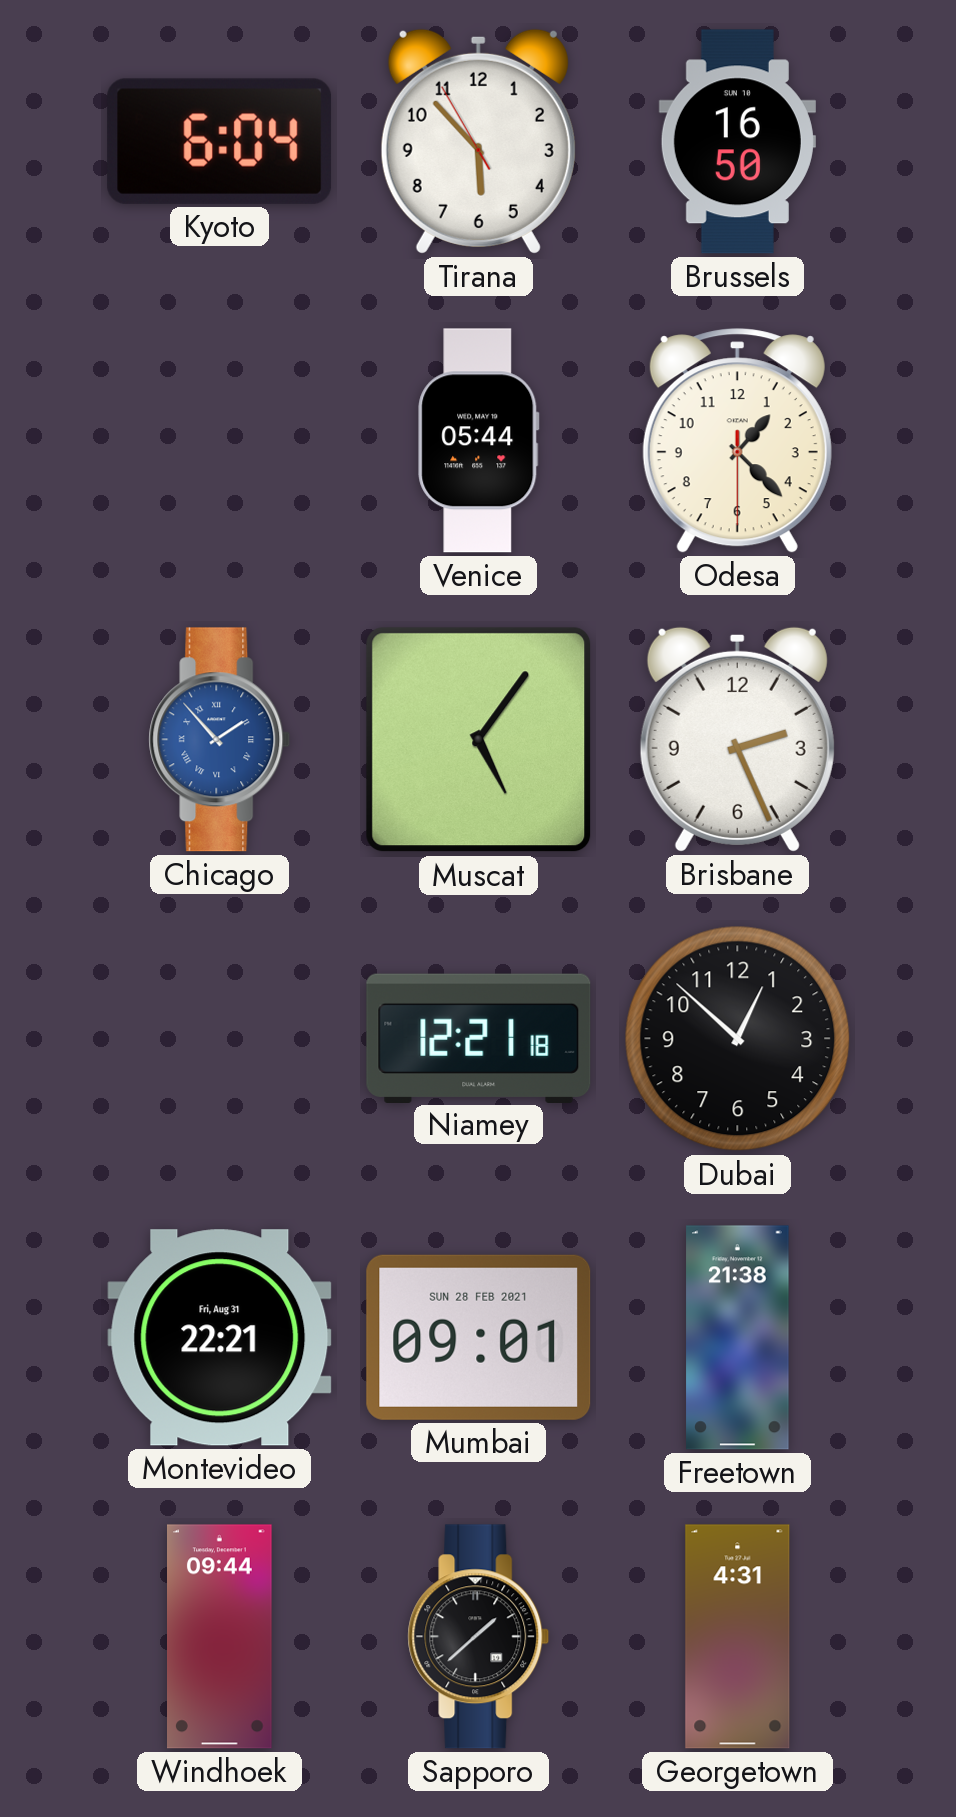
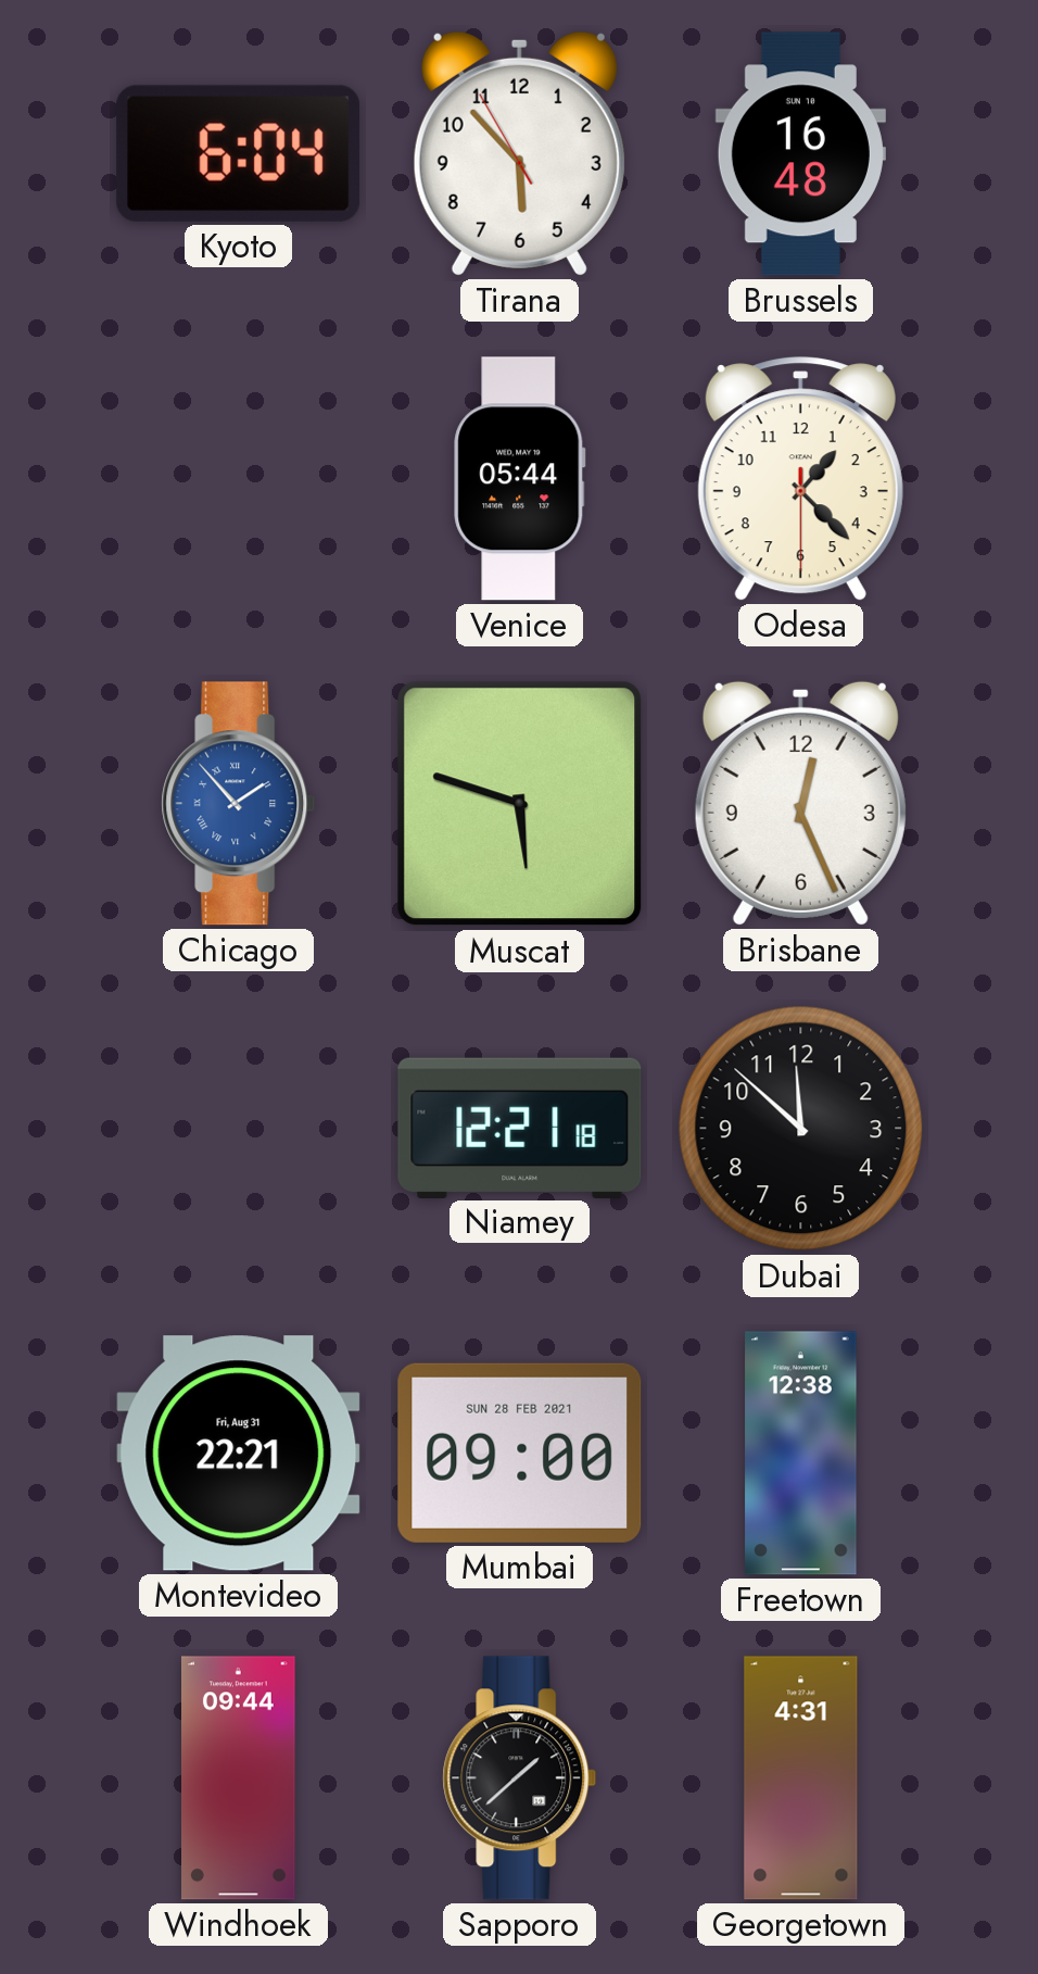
Brussels: 16:50 -> 16:48 (800, 154)
Muscat: 5:06 -> 5:48 (520, 804)
Brisbane: 2:26 -> 12:26 (800, 803)
Dubai: 12:52 -> 11:52 (801, 1129)
Mumbai: 09:01 -> 09:00 (520, 1453)
Freetown: 21:38 -> 12:38 (801, 1454)
